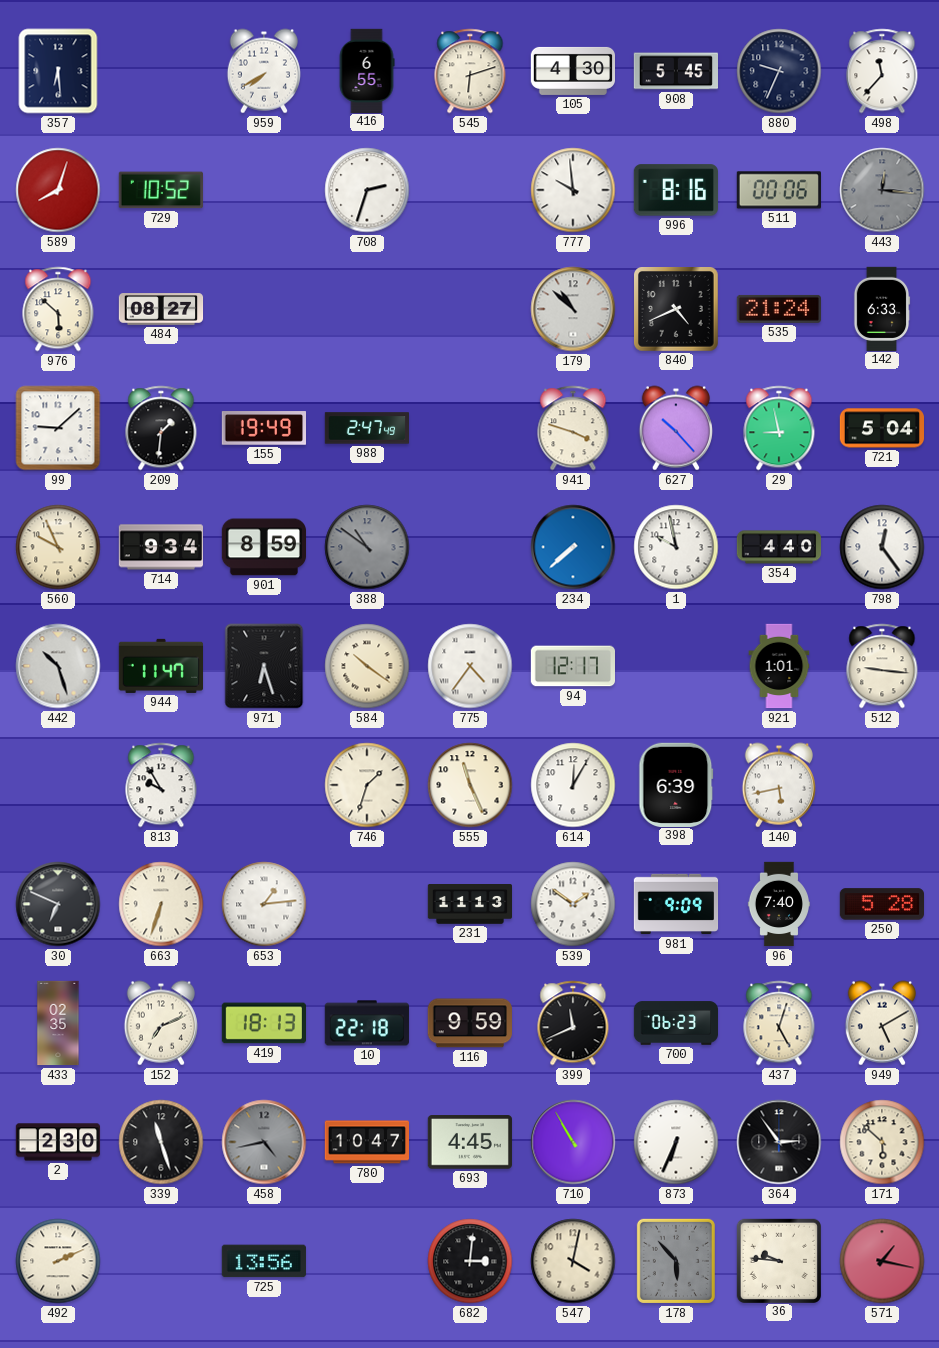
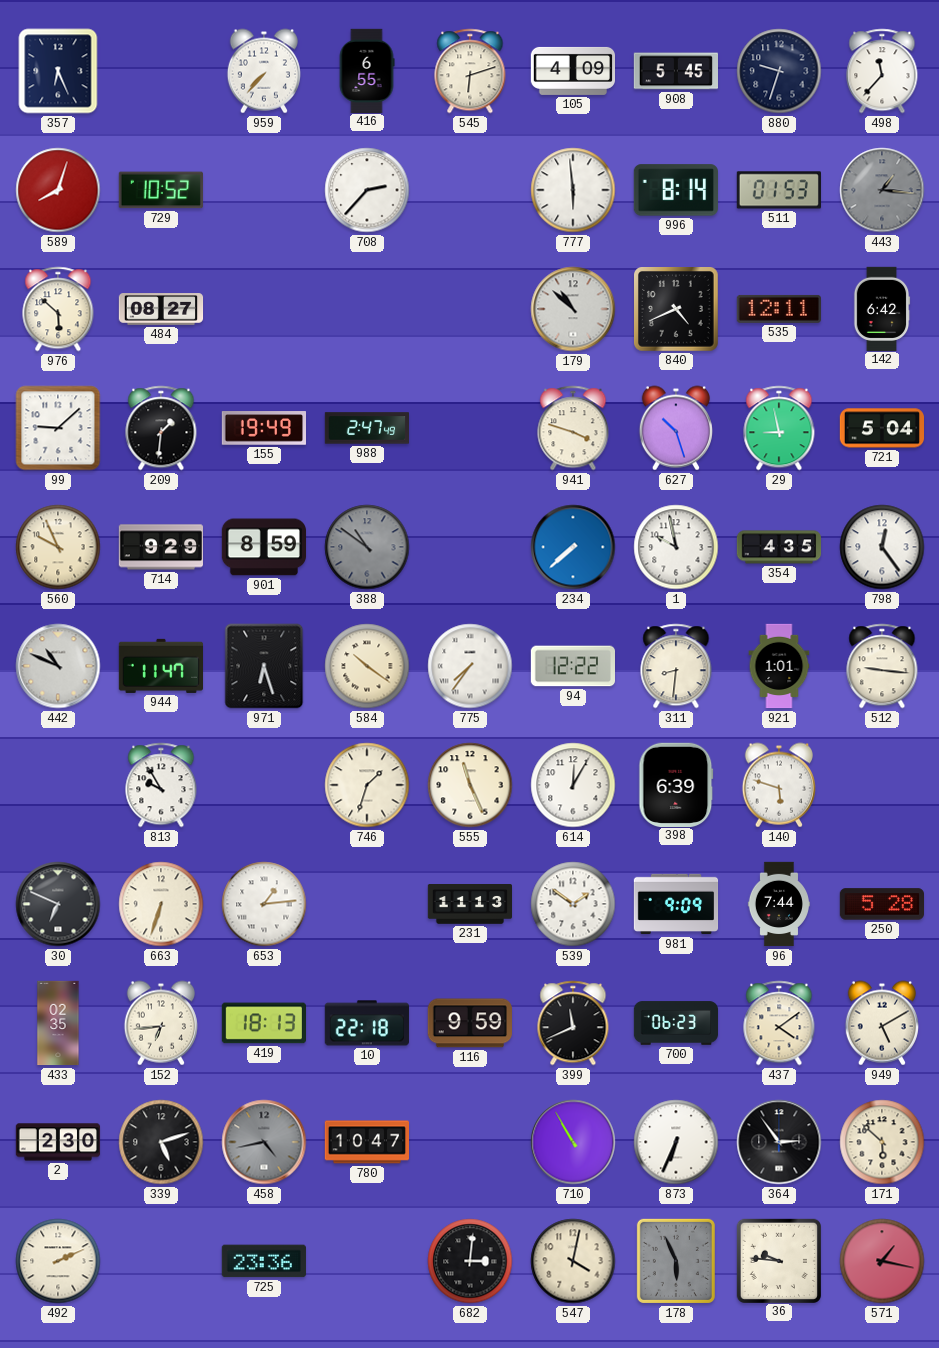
357: 6:29 -> 6:26 (58, 71)
959: 7:40 -> 7:37 (264, 71)
105: 4:30 -> 4:09 (573, 71)
880: 9:34 -> 9:33 (779, 71)
708: 2:33 -> 2:37 (367, 190)
777: 9:59 -> 5:59 (573, 190)
996: 8:16 -> 8:14 (676, 190)
511: 00:06 -> 01:53 (778, 190)
443: 12:16 -> 1:16 (882, 190)
535: 21:24 -> 12:11 (779, 309)
142: 6:33 -> 6:42 (882, 308)
627: 10:23 -> 10:27 (676, 428)
714: 9:34 -> 9:29 (160, 547)
354: 4:40 -> 4:35 (779, 547)
442: 10:27 -> 10:49 (58, 666)
775: 4:36 -> 7:36 (470, 666)
94: 12:17 -> 12:22 (572, 666)
311: none -> 8:31 (676, 666)
140: 5:43 -> 5:48 (779, 785)
96: 7:40 -> 7:44 (778, 904)
152: 7:11 -> 6:44 (161, 1023)
437: 5:03 -> 4:09 (779, 1023)
339: 11:27 -> 5:12 (161, 1142)
693: 4:45 -> none (470, 1142)
725: 13:56 -> 23:36 (264, 1261)
178: 5:53 -> 5:56 (676, 1261)
